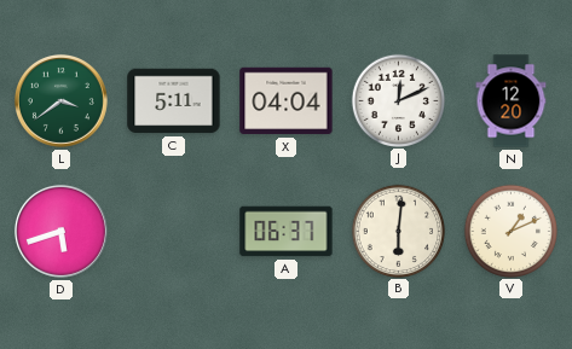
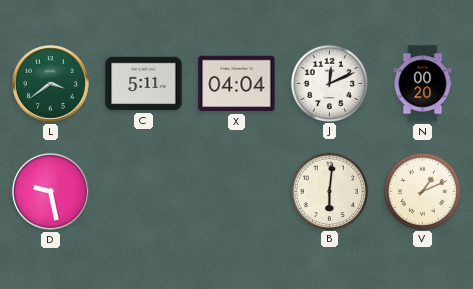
N: 12:20 -> 00:20 (423, 84)
D: 5:42 -> 9:28 (50, 191)
A: 06:37 -> none (287, 232)
